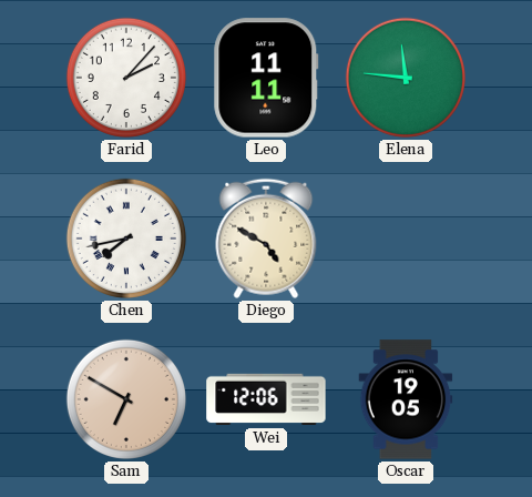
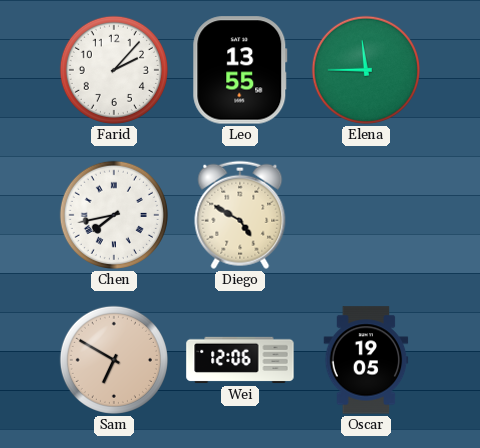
Leo: 11:11 -> 13:55 (240, 70)
Elena: 11:46 -> 11:45 (366, 70)
